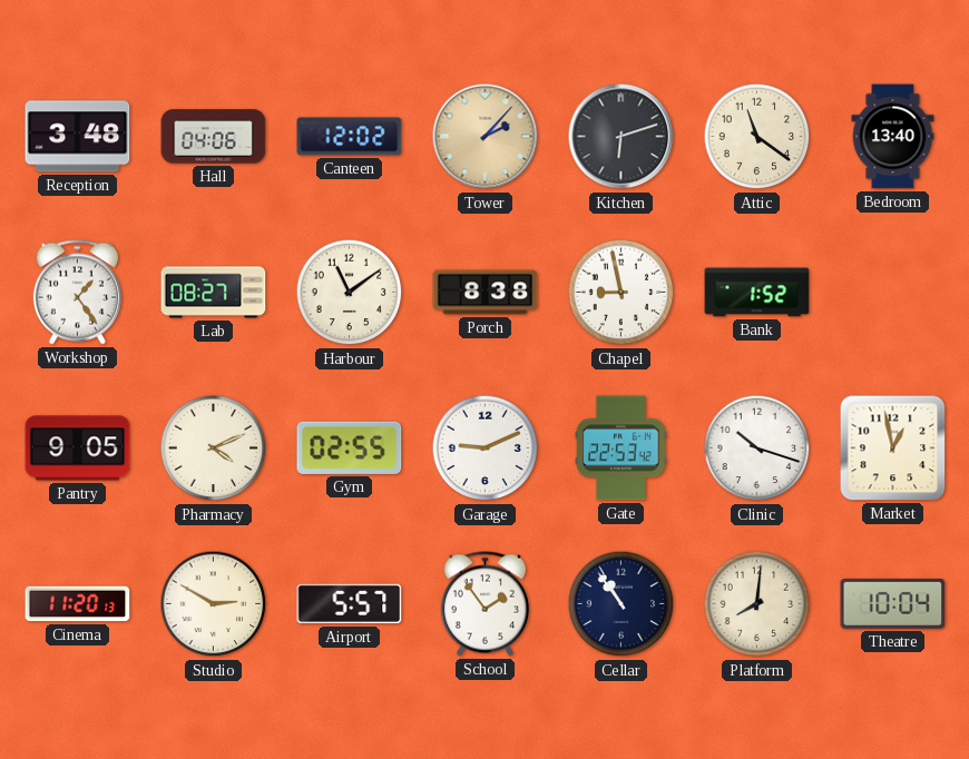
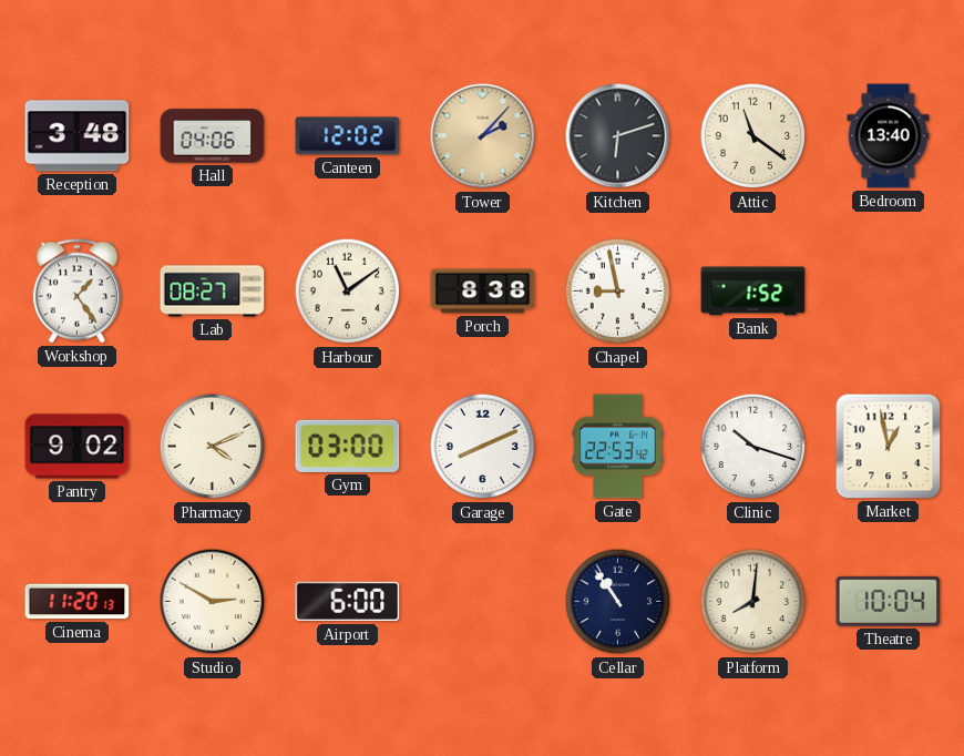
Pantry: 9:05 -> 9:02 (78, 447)
Gym: 02:55 -> 03:00 (348, 446)
Garage: 9:11 -> 8:11 (483, 447)
Airport: 5:57 -> 6:00 (348, 602)
School: 1:54 -> none (484, 604)
